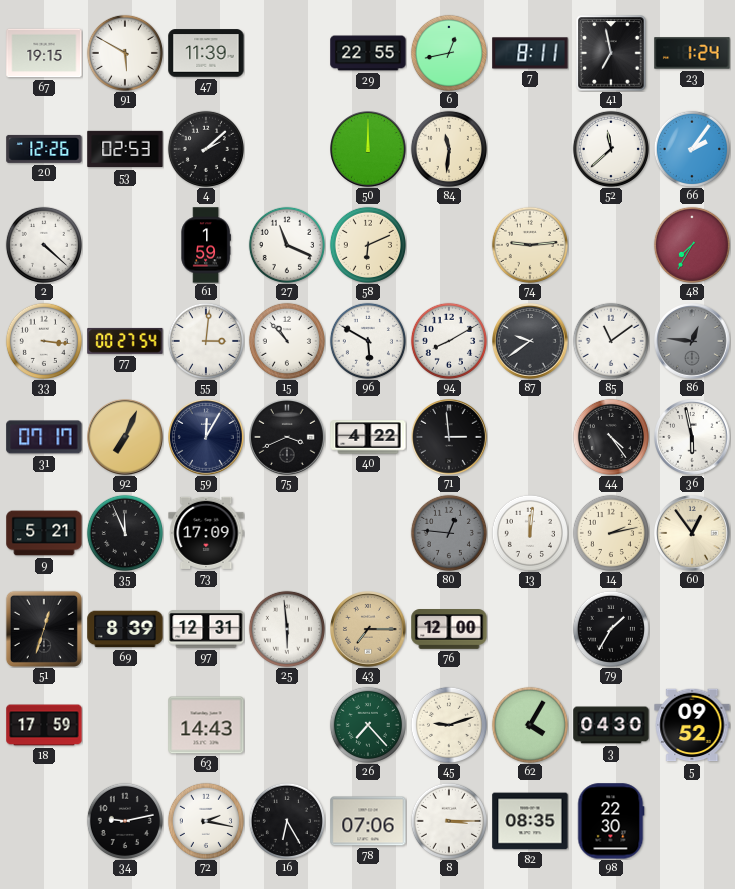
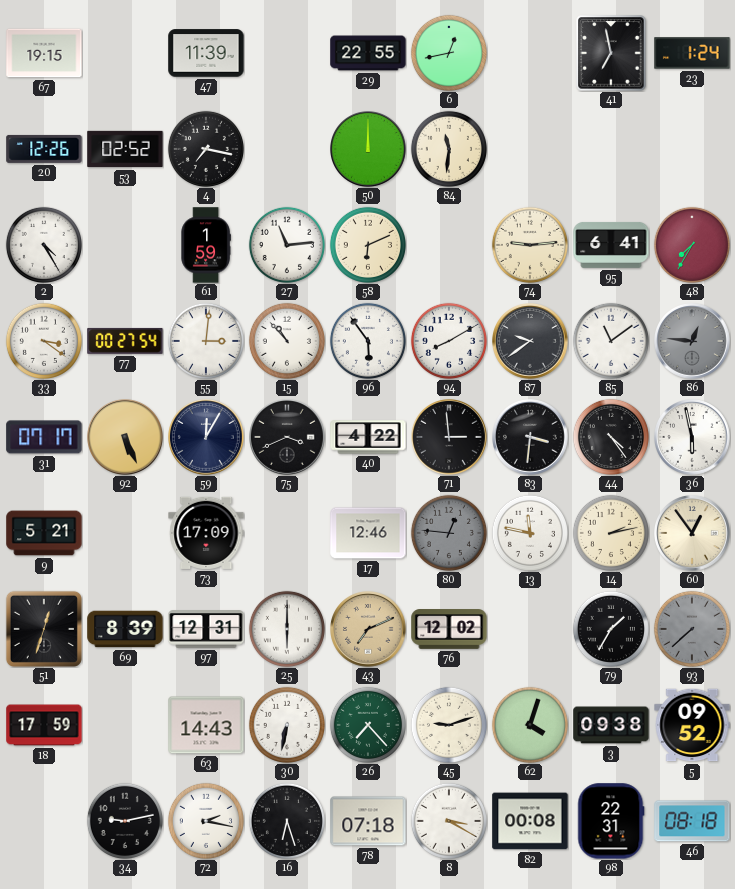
91: 5:50 -> none (125, 53)
7: 8:11 -> none (530, 53)
53: 02:53 -> 02:52 (125, 149)
4: 2:08 -> 7:17 (206, 149)
52: 11:38 -> none (611, 149)
66: 2:06 -> none (692, 149)
2: 4:22 -> 4:25 (44, 245)
27: 11:19 -> 11:14 (287, 245)
95: none -> 6:41 (611, 245)
33: 3:16 -> 3:21 (44, 341)
96: 5:50 -> 5:54 (368, 341)
92: 7:04 -> 5:26 (126, 438)
83: none -> 3:31 (531, 438)
35: 11:56 -> none (125, 533)
17: none -> 12:46 (368, 533)
13: 12:01 -> 11:47 (530, 533)
25: 5:59 -> 6:00 (287, 629)
43: 7:15 -> 7:11 (369, 630)
76: 12:00 -> 12:02 (449, 629)
93: none -> 7:38 (692, 629)
30: none -> 6:32 (287, 725)
62: 4:05 -> 4:03 (530, 725)
3: 04:30 -> 09:38 (611, 725)
16: 6:25 -> 6:27 (287, 821)
78: 07:06 -> 07:18 (368, 821)
8: 3:15 -> 3:20 (449, 821)
82: 08:35 -> 00:08 (530, 821)
98: 22:30 -> 22:31 (611, 821)
46: none -> 08:18 (692, 821)
